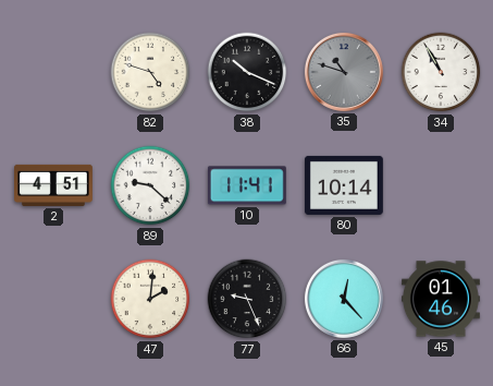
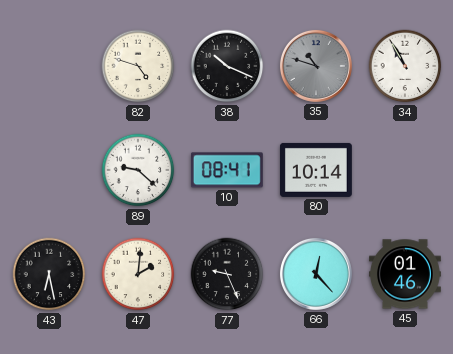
2: 4:51 -> none (54, 185)
10: 11:41 -> 08:41 (227, 170)
43: none -> 6:28 (49, 274)
